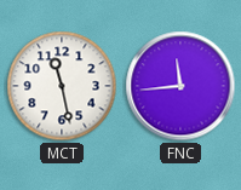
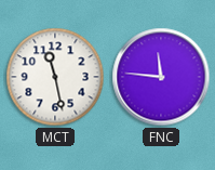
FNC: 11:44 -> 11:46 (161, 77)
